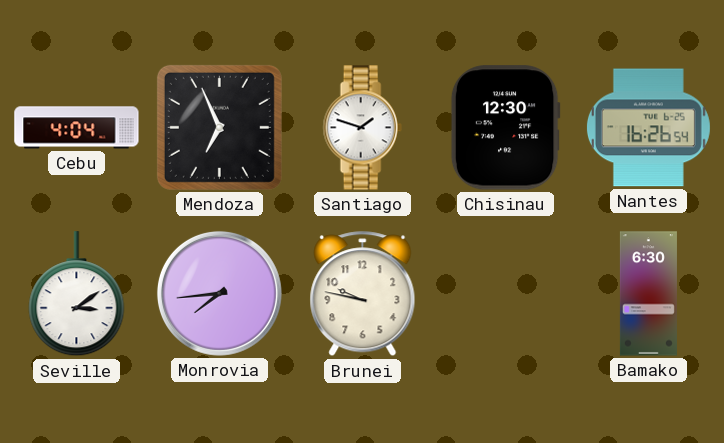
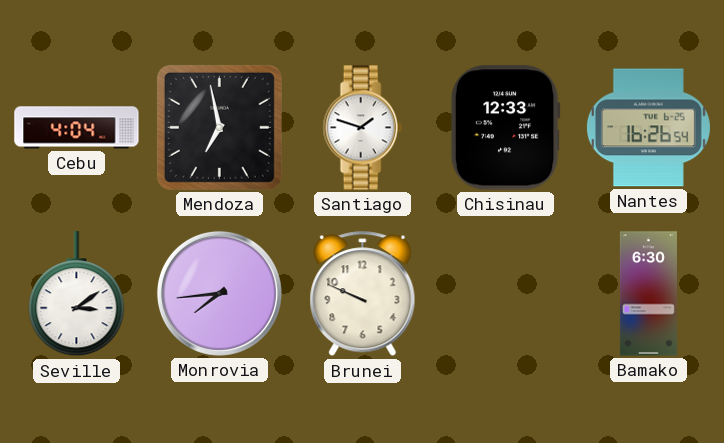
Mendoza: 6:56 -> 6:58 (219, 127)
Chisinau: 12:30 -> 12:33 (505, 128)
Brunei: 9:47 -> 9:49 (363, 294)
